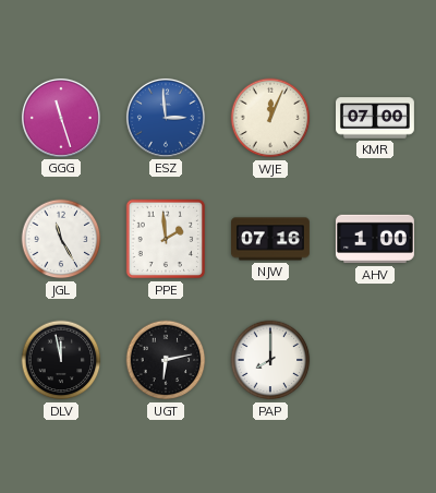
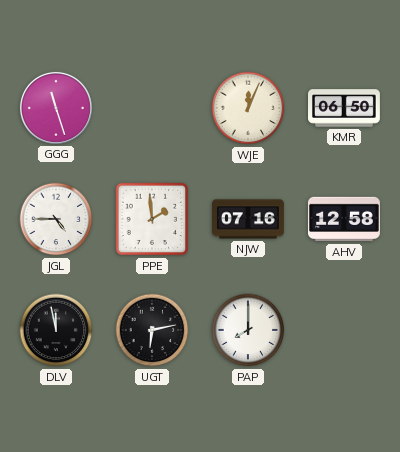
ESZ: 2:59 -> none (166, 118)
KMR: 07:00 -> 06:50 (345, 108)
JGL: 11:25 -> 4:45 (56, 219)
AHV: 1:00 -> 12:58 (344, 219)
